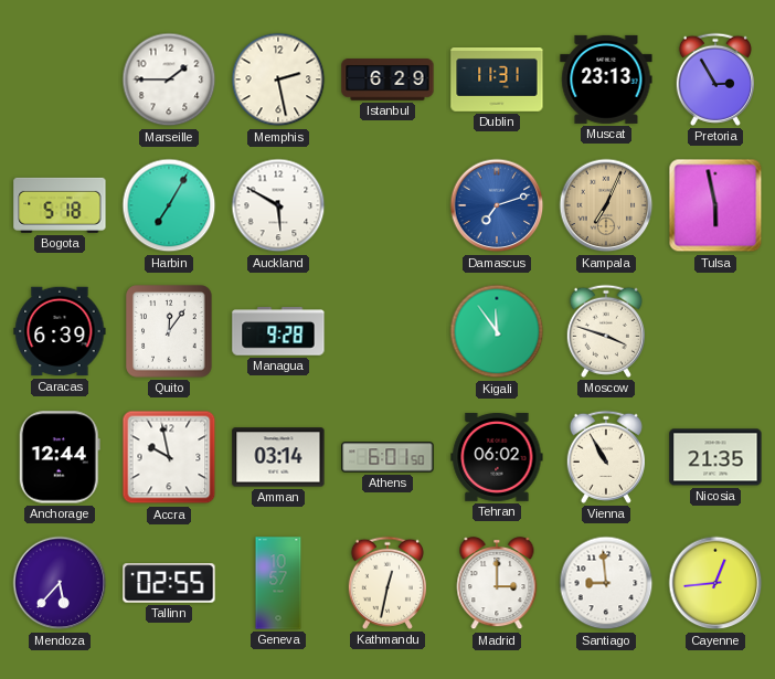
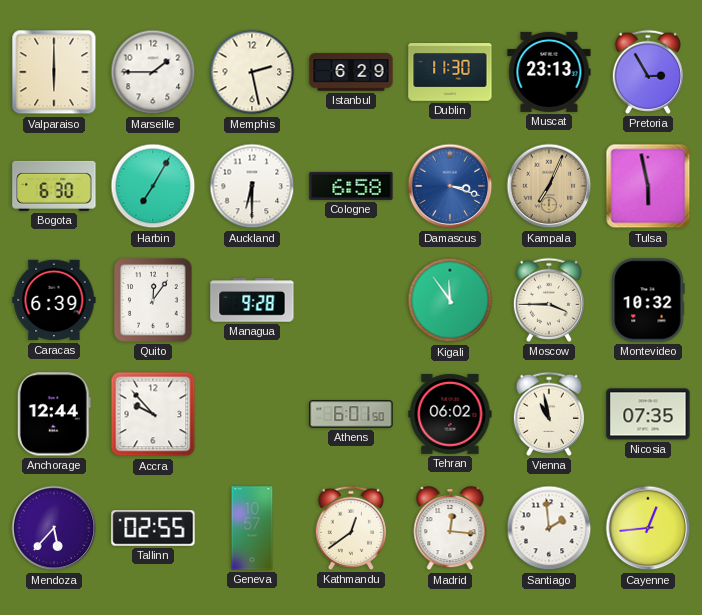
Valparaiso: none -> 6:00 (54, 72)
Dublin: 11:31 -> 11:30 (450, 73)
Bogota: 5:18 -> 6:30 (54, 186)
Auckland: 5:50 -> 6:30 (252, 186)
Cologne: none -> 6:58 (351, 186)
Damascus: 7:12 -> 3:18 (450, 186)
Moscow: 3:48 -> 3:45 (549, 300)
Montevideo: none -> 10:32 (648, 300)
Accra: 9:58 -> 9:53 (153, 414)
Amman: 03:14 -> none (278, 457)
Vienna: 10:55 -> 10:58 (549, 414)
Nicosia: 21:35 -> 07:35 (648, 414)
Kathmandu: 12:32 -> 12:39 (351, 528)
Madrid: 3:00 -> 12:16 (450, 529)
Santiago: 8:59 -> 1:59 (549, 528)
